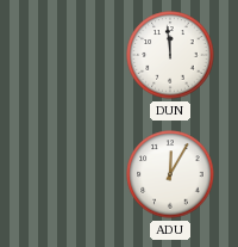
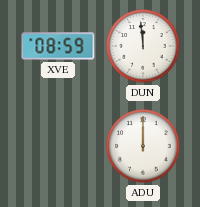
XVE: none -> 08:59 (58, 46)
ADU: 12:05 -> 12:00 (143, 146)
